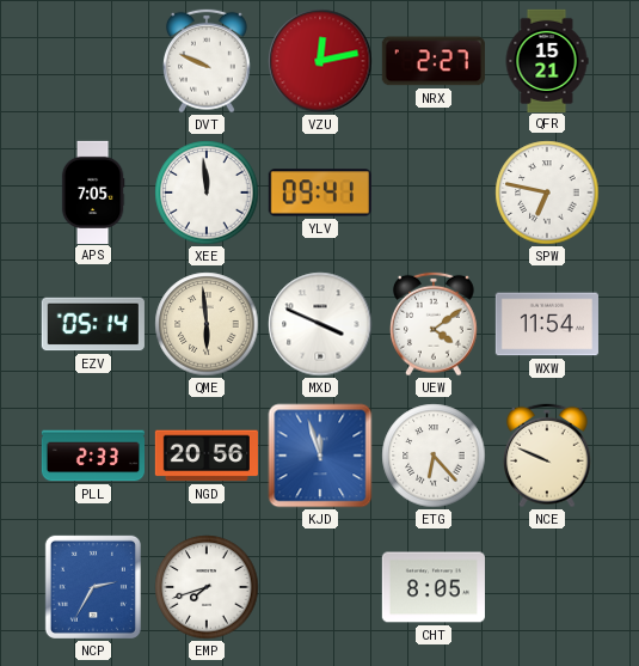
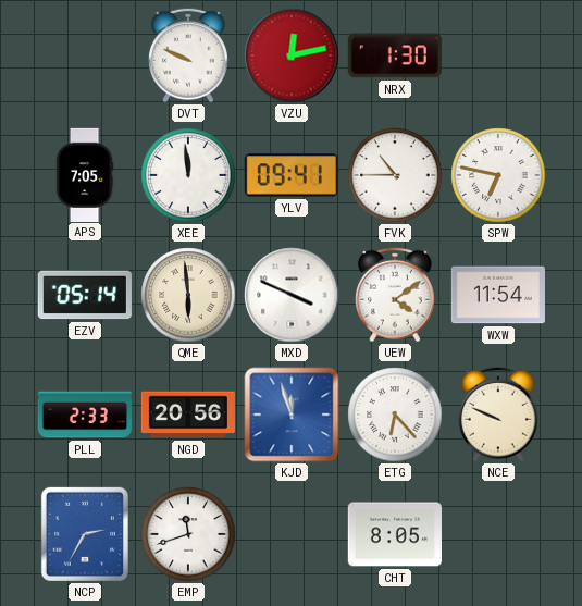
NRX: 2:27 -> 1:30 (395, 55)
QFR: 15:21 -> none (547, 60)
FVK: none -> 10:45 (395, 175)
EMP: 7:42 -> 11:42 (188, 534)
